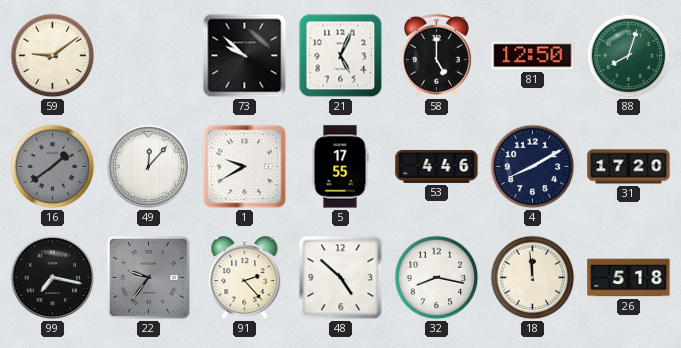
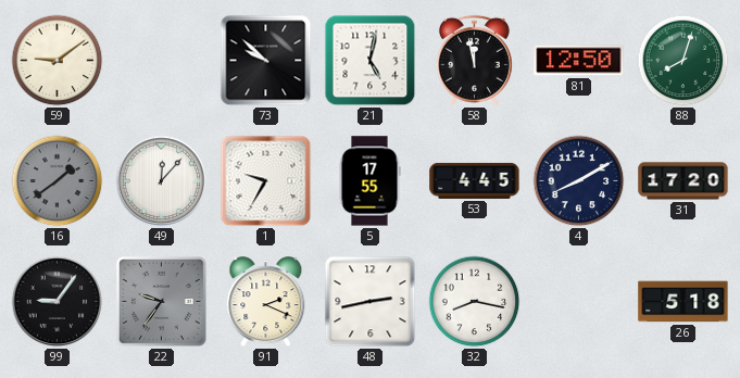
21: 5:04 -> 5:02 (371, 61)
58: 5:00 -> 11:58 (474, 60)
1: 9:40 -> 9:35 (266, 181)
53: 4:46 -> 4:45 (475, 180)
99: 7:17 -> 9:06 (58, 302)
91: 2:23 -> 2:19 (266, 302)
48: 4:52 -> 2:43 (371, 302)
18: 11:59 -> none (533, 278)
